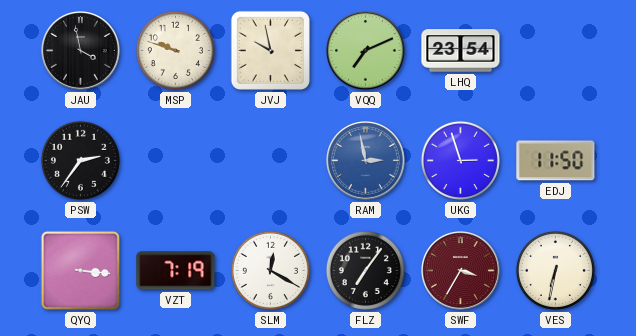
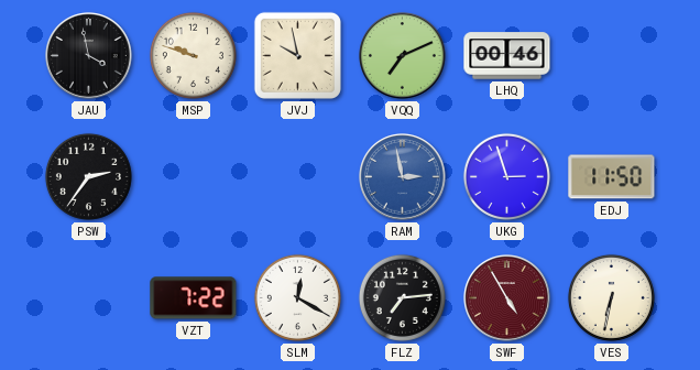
LHQ: 23:54 -> 00:46 (507, 56)
QYQ: 3:16 -> none (80, 270)
VZT: 7:19 -> 7:22 (194, 298)
FLZ: 7:06 -> 7:14 (402, 297)
SWF: 3:35 -> 4:55 (507, 298)
